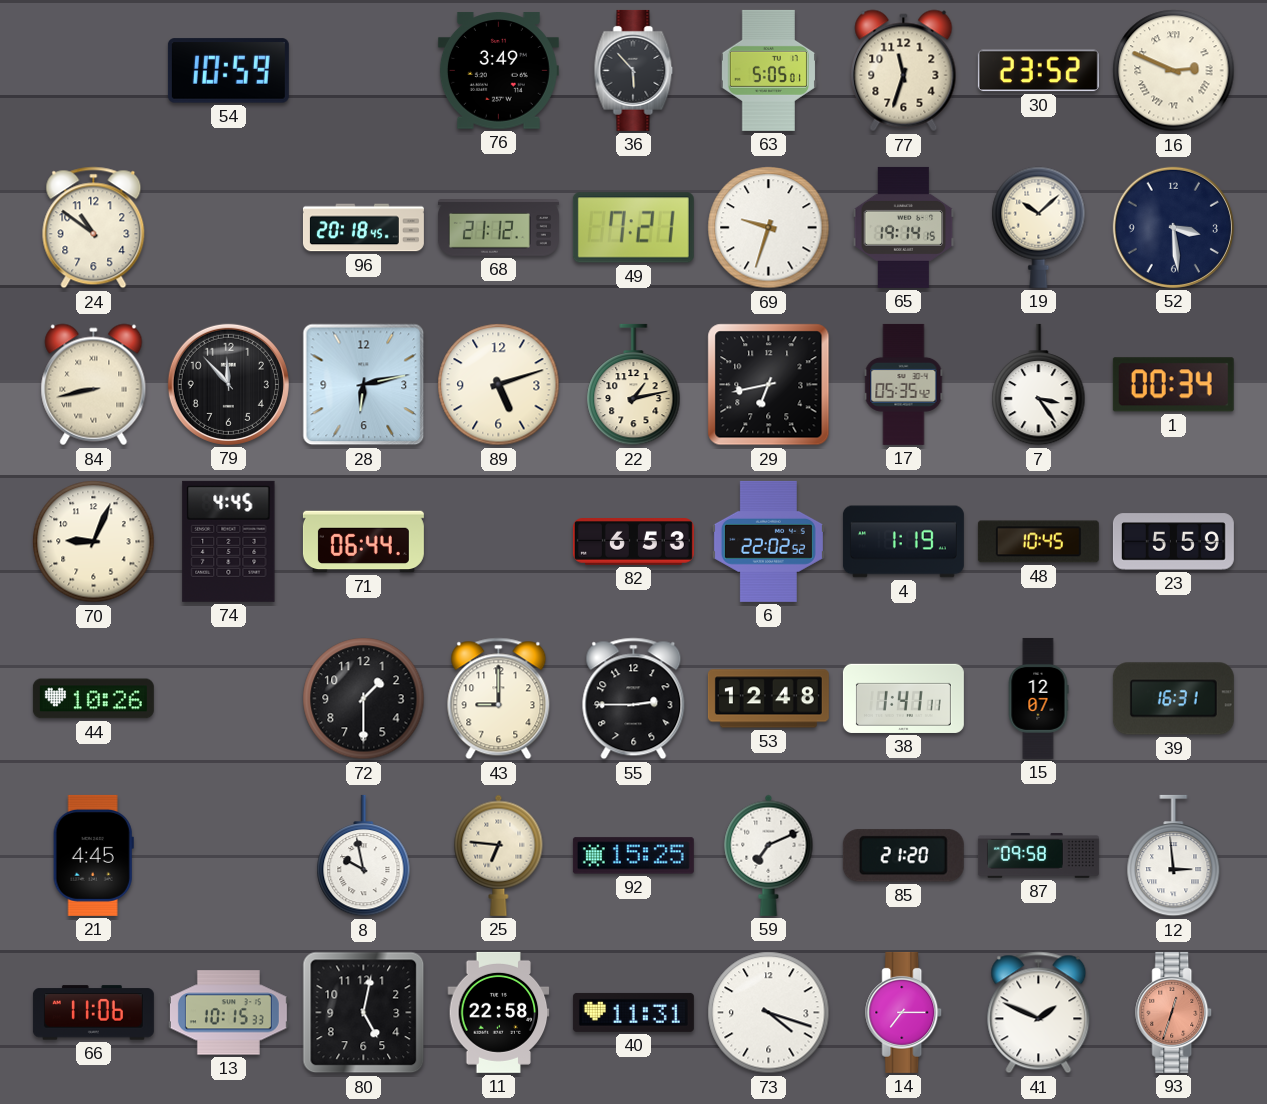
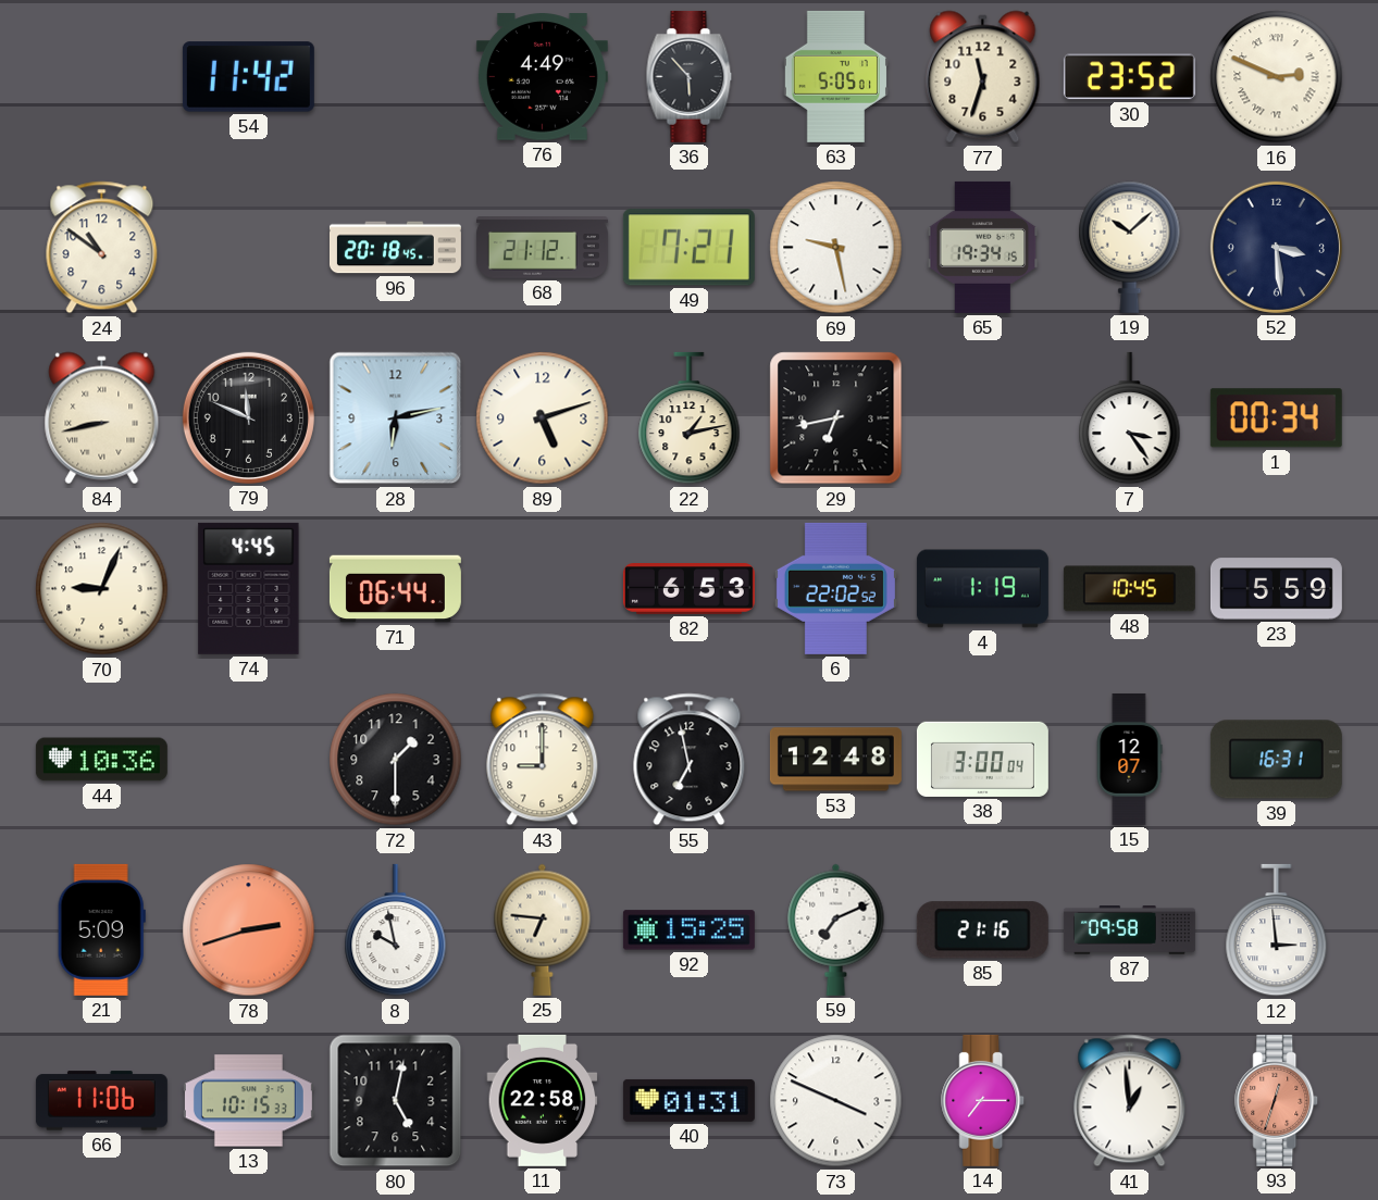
54: 10:59 -> 11:42 (248, 77)
76: 3:49 -> 4:49 (542, 77)
69: 9:33 -> 9:28 (836, 248)
65: 19:14 -> 19:34 (983, 247)
79: 11:53 -> 11:49 (248, 417)
17: 05:35 -> none (904, 384)
44: 10:26 -> 10:36 (101, 760)
55: 2:45 -> 6:58 (690, 760)
38: 1:41 -> 3:00 (982, 759)
21: 4:45 -> 5:09 (101, 929)
78: none -> 2:42 (249, 930)
85: 21:20 -> 21:16 (982, 930)
40: 11:31 -> 01:31 (688, 1100)
73: 4:18 -> 3:49 (836, 1101)
41: 1:49 -> 12:59 (1130, 1101)
